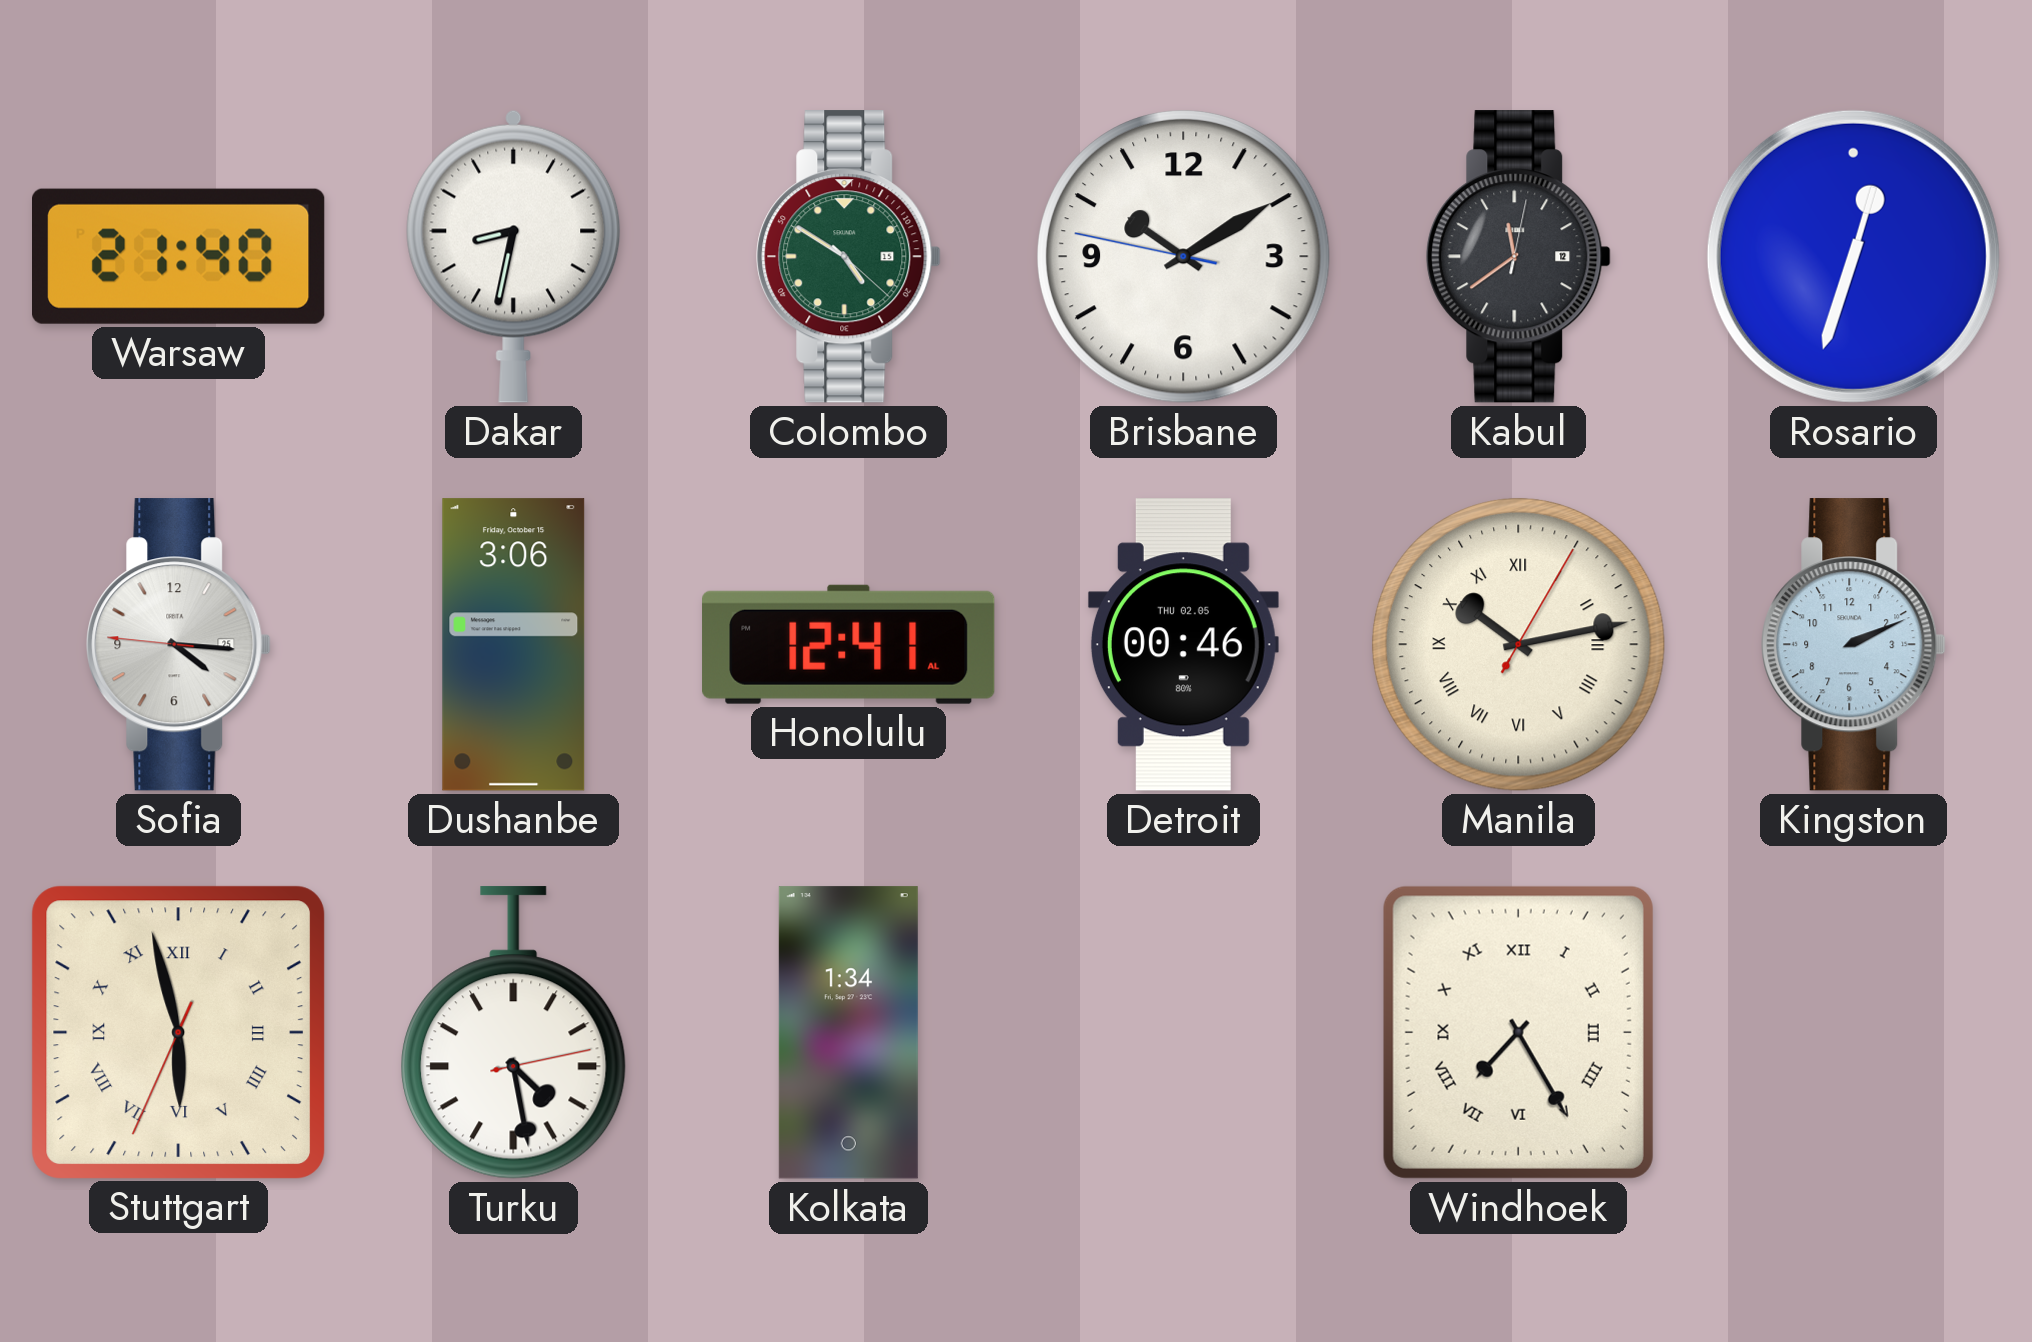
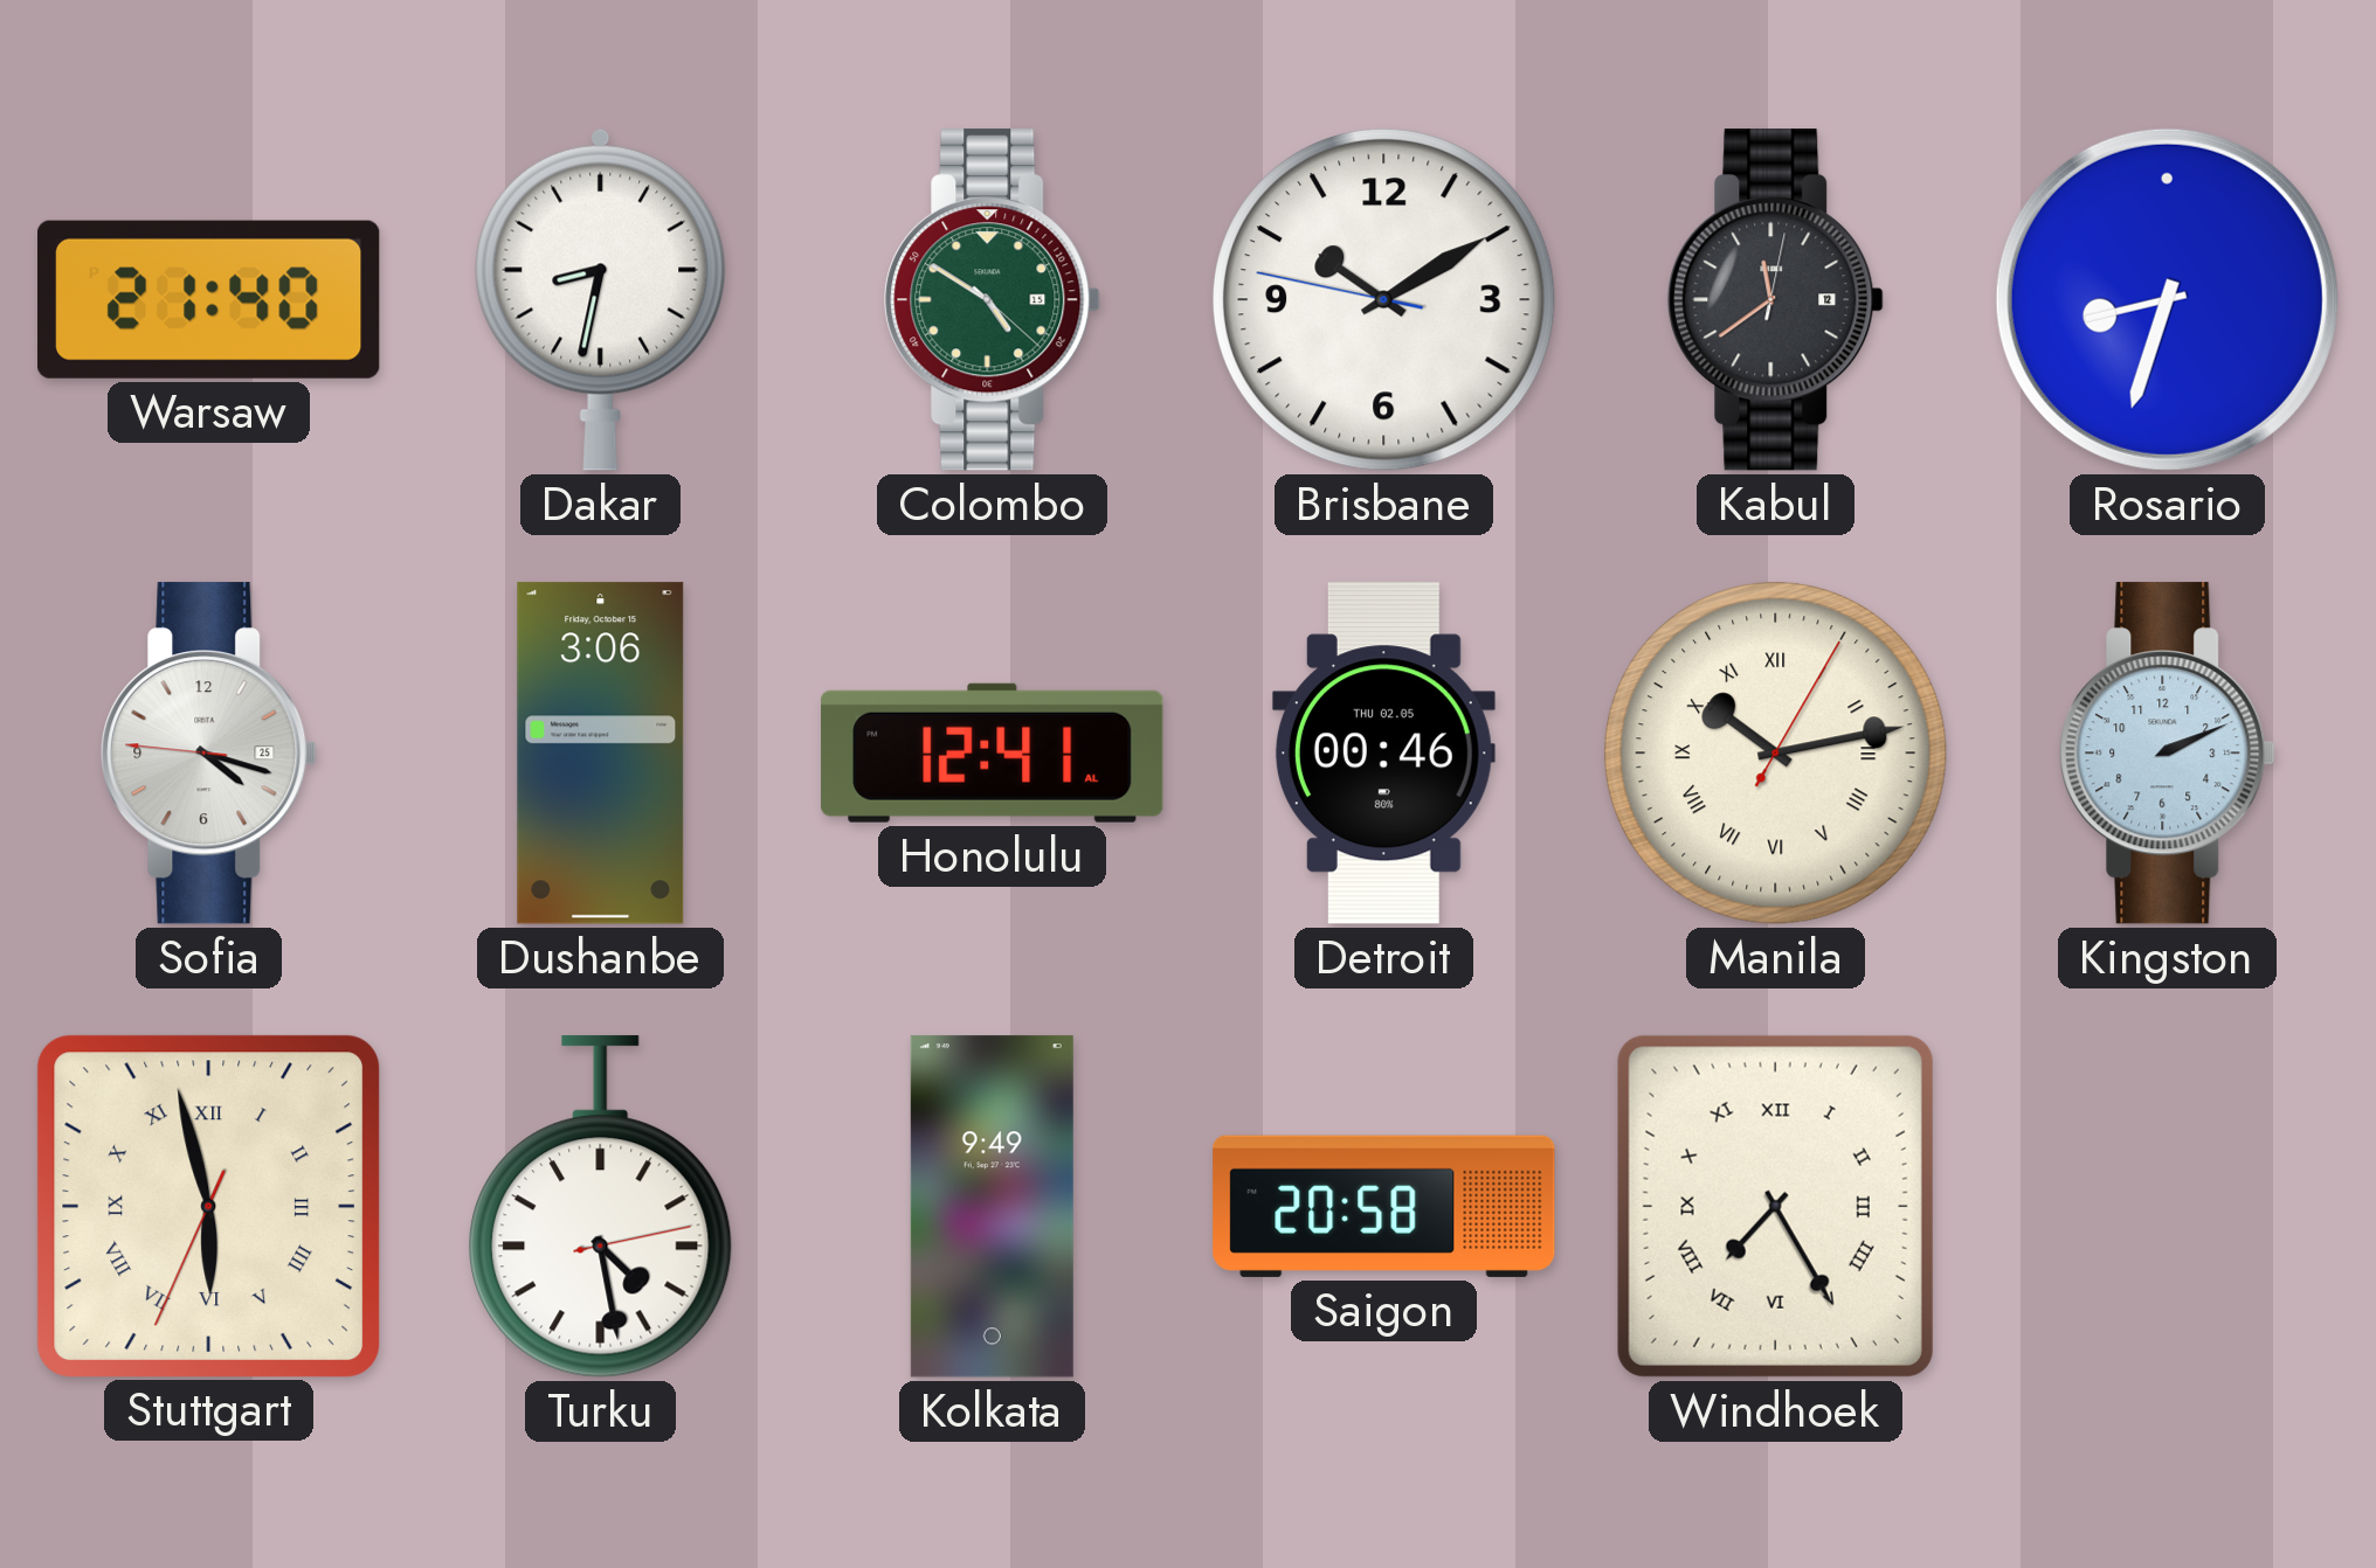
Rosario: 12:33 -> 8:33 (2167, 299)
Sofia: 4:15 -> 4:17 (209, 754)
Kolkata: 1:34 -> 9:49 (992, 1207)
Saigon: none -> 20:58 (1384, 1206)
